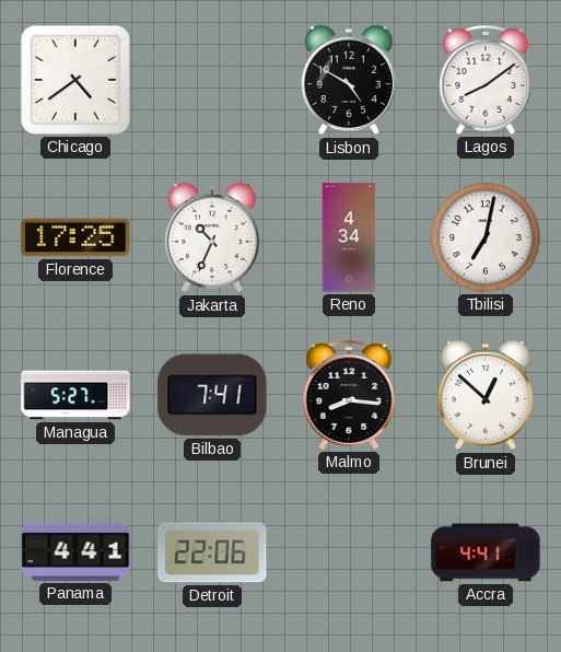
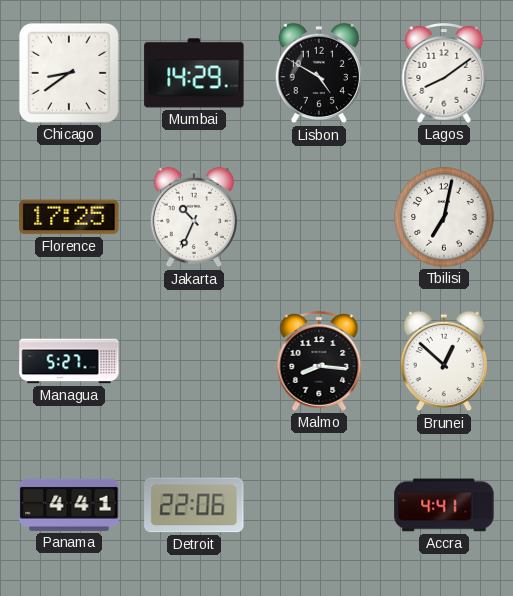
Chicago: 4:39 -> 8:39 (69, 73)
Mumbai: none -> 14:29 (194, 73)
Reno: 4:34 -> none (349, 237)
Bilbao: 7:41 -> none (212, 395)
